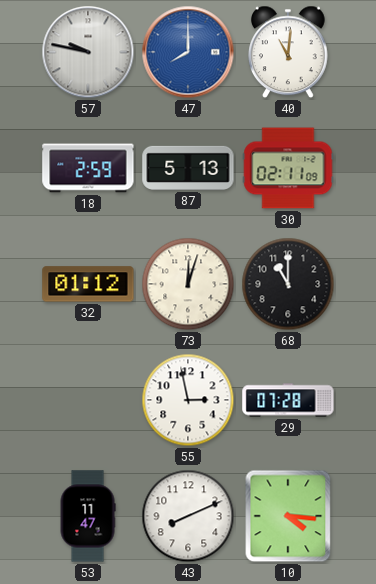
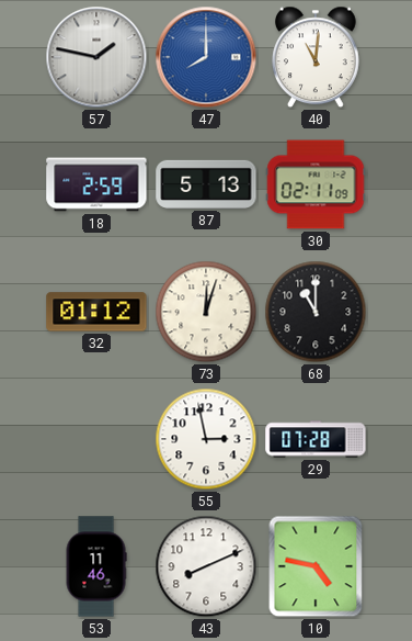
57: 9:47 -> 1:47 (96, 57)
53: 11:47 -> 11:46 (96, 566)
10: 4:16 -> 4:47 (316, 566)
